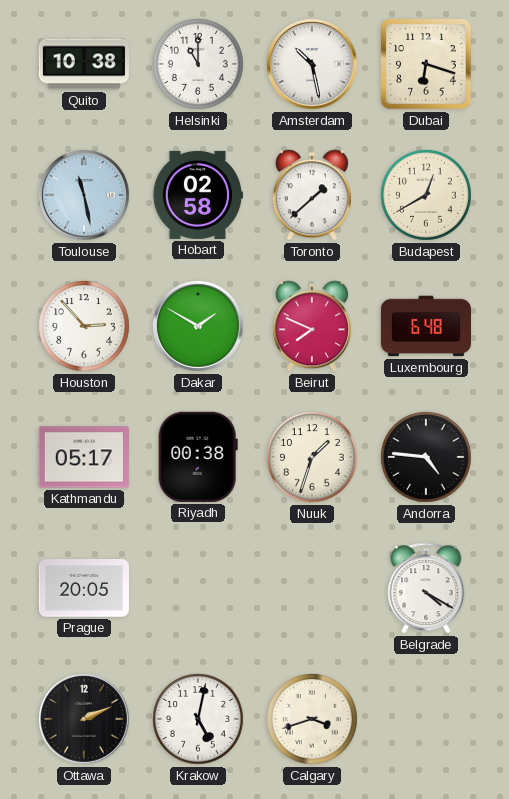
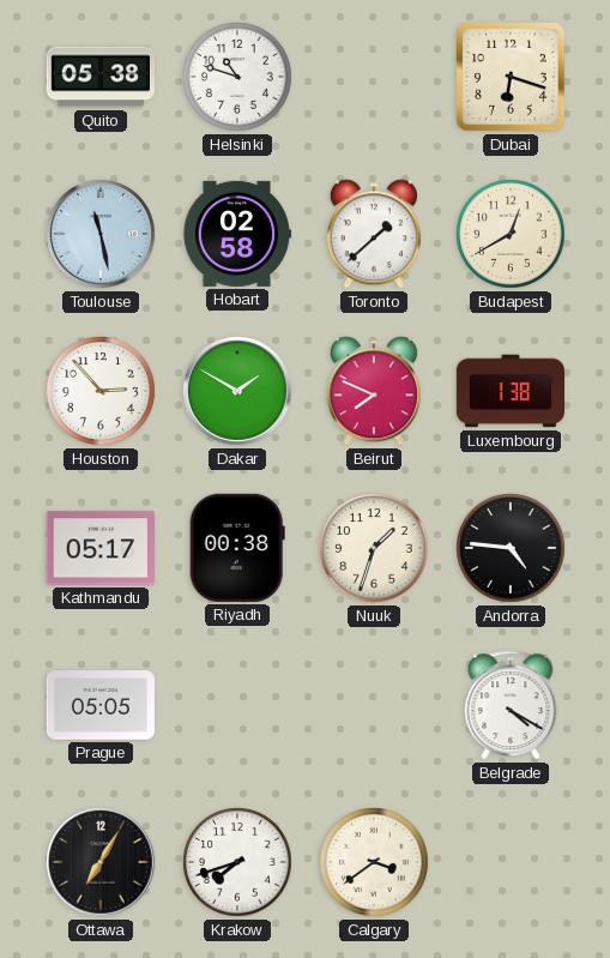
Quito: 10:38 -> 05:38 (101, 77)
Helsinki: 11:00 -> 10:48 (237, 77)
Amsterdam: 10:28 -> none (313, 65)
Luxembourg: 6:48 -> 1:38 (509, 391)
Prague: 20:05 -> 05:05 (101, 705)
Ottawa: 2:11 -> 7:05 (102, 863)
Krakow: 5:02 -> 7:42 (237, 862)
Calgary: 3:42 -> 3:39 (374, 862)
